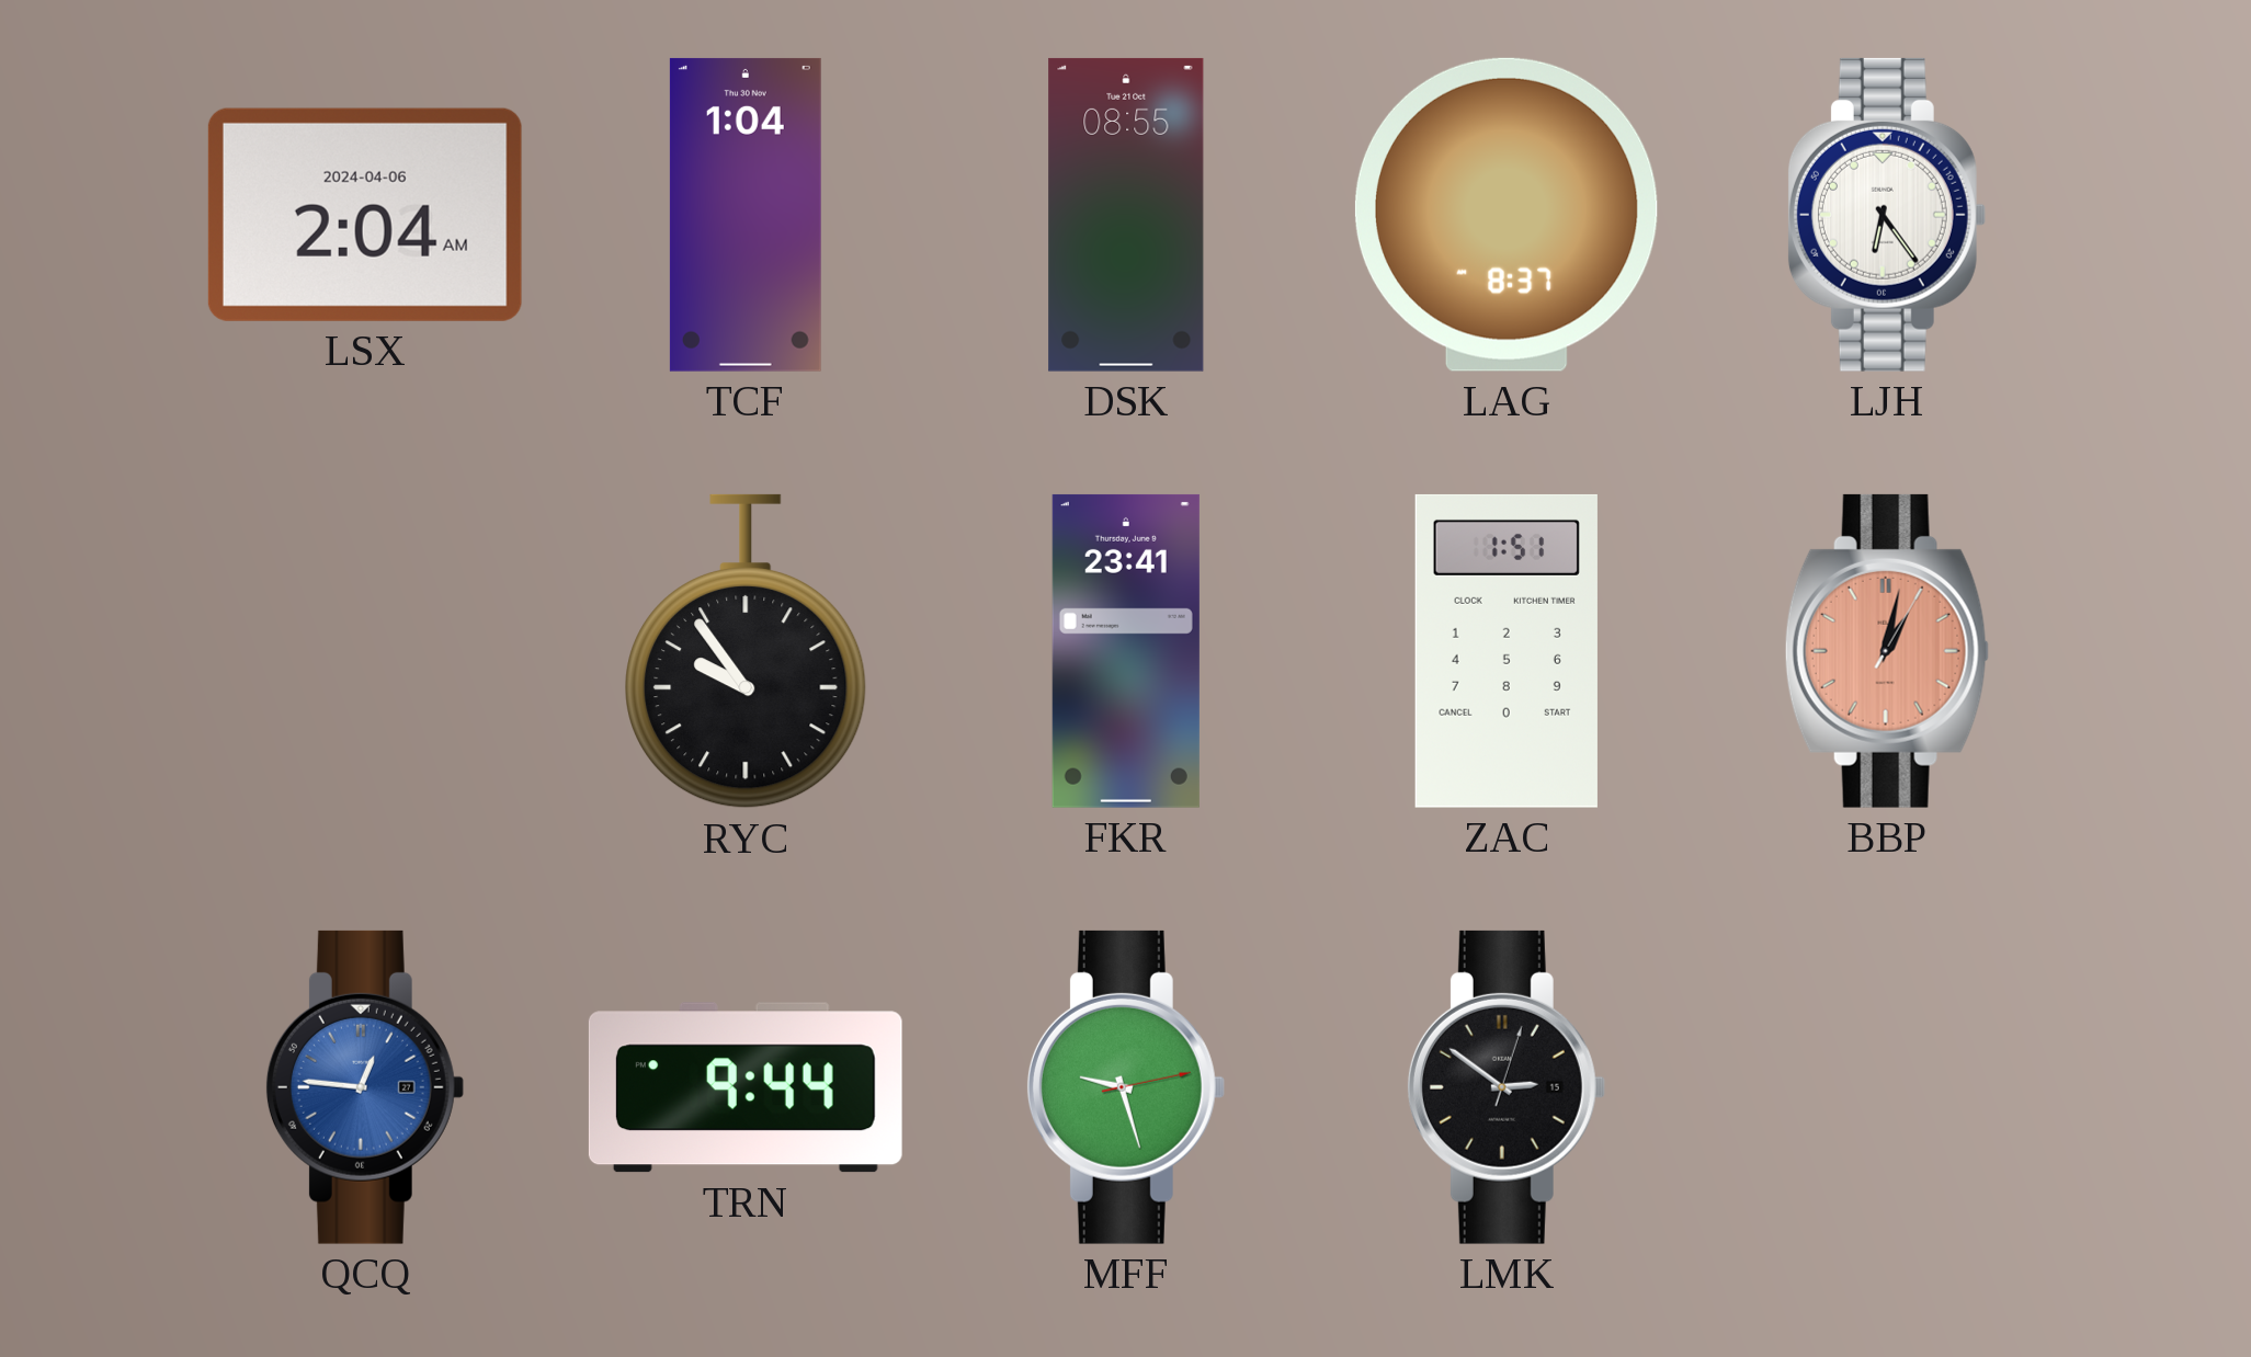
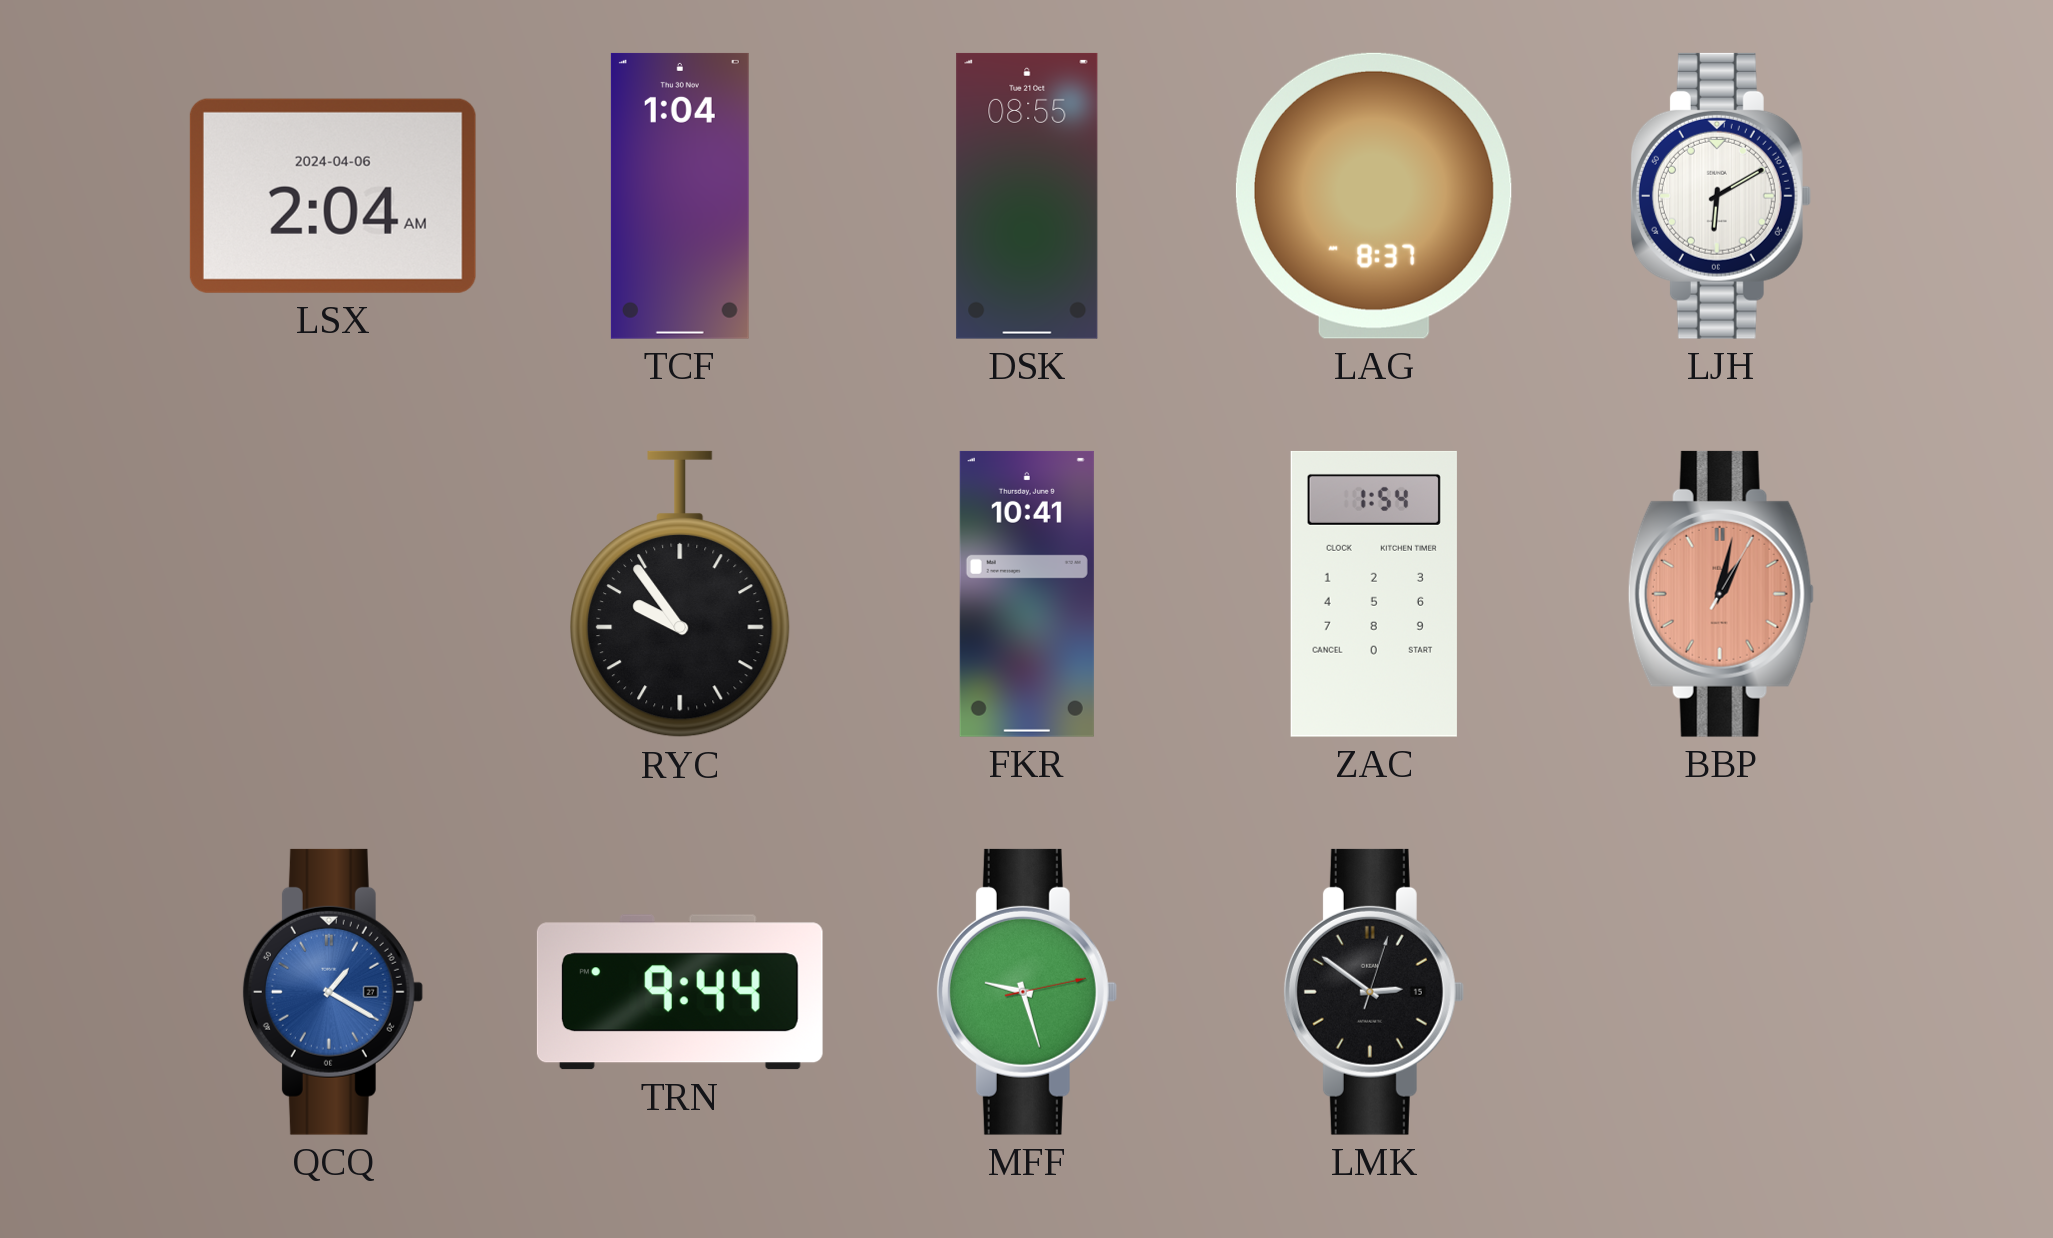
LJH: 6:24 -> 6:10 (1720, 196)
FKR: 23:41 -> 10:41 (1027, 594)
ZAC: 1:51 -> 1:54 (1374, 594)
QCQ: 12:46 -> 1:20 (332, 992)
